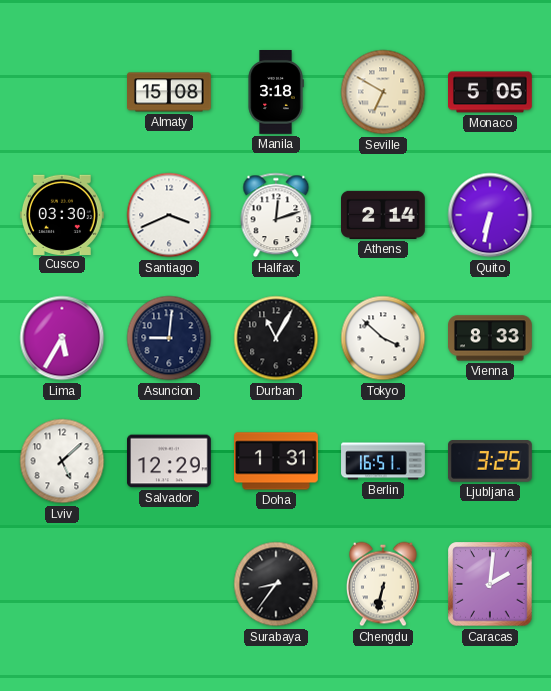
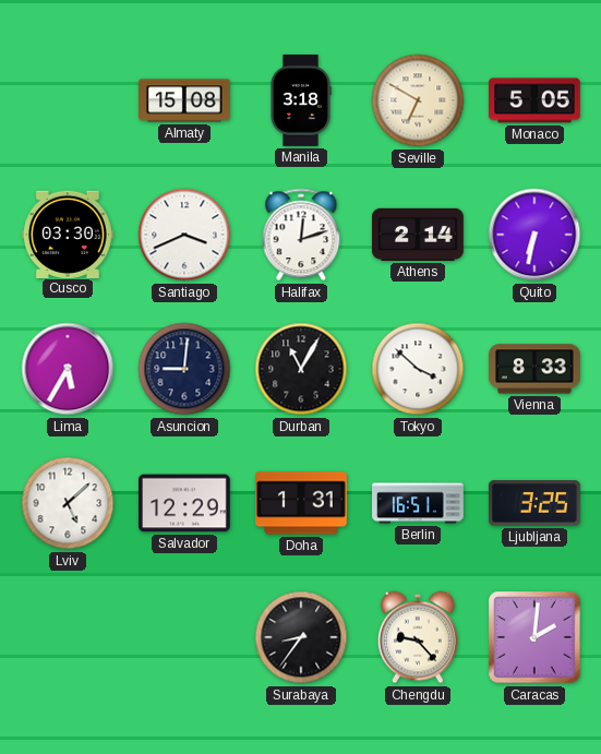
Chengdu: 6:32 -> 9:23 (418, 637)
